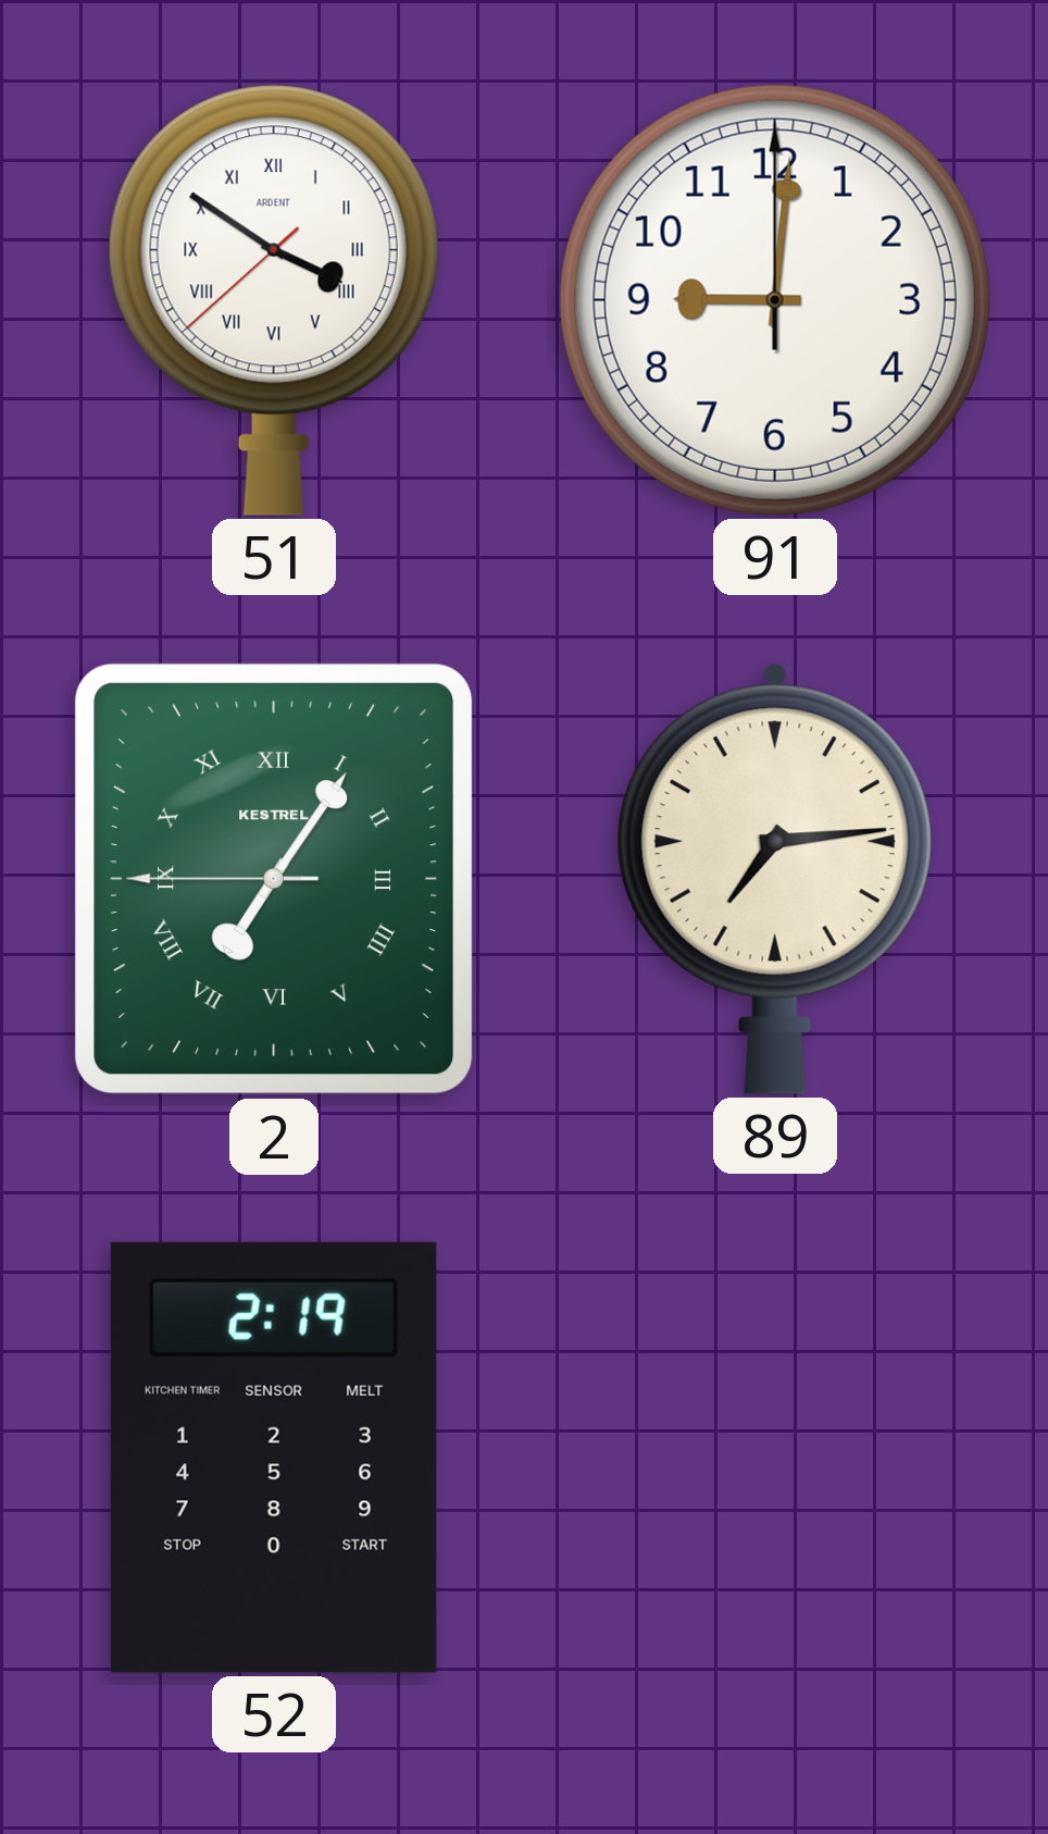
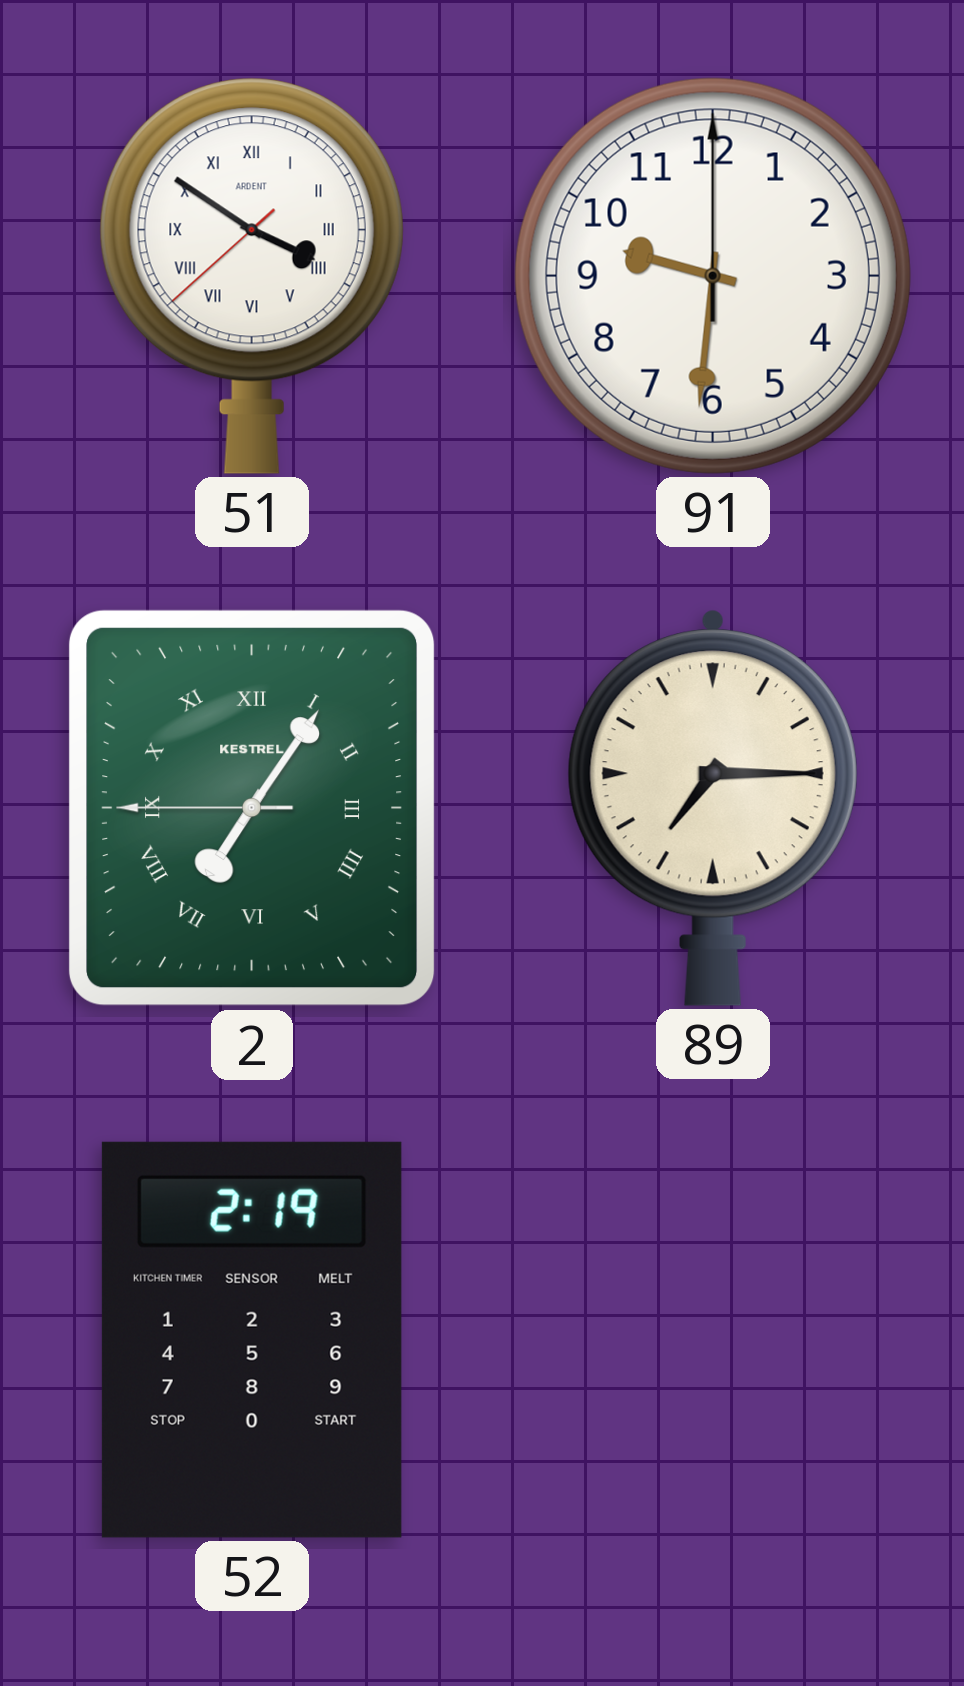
91: 9:01 -> 9:31 (713, 276)
89: 7:14 -> 7:15 (713, 808)
